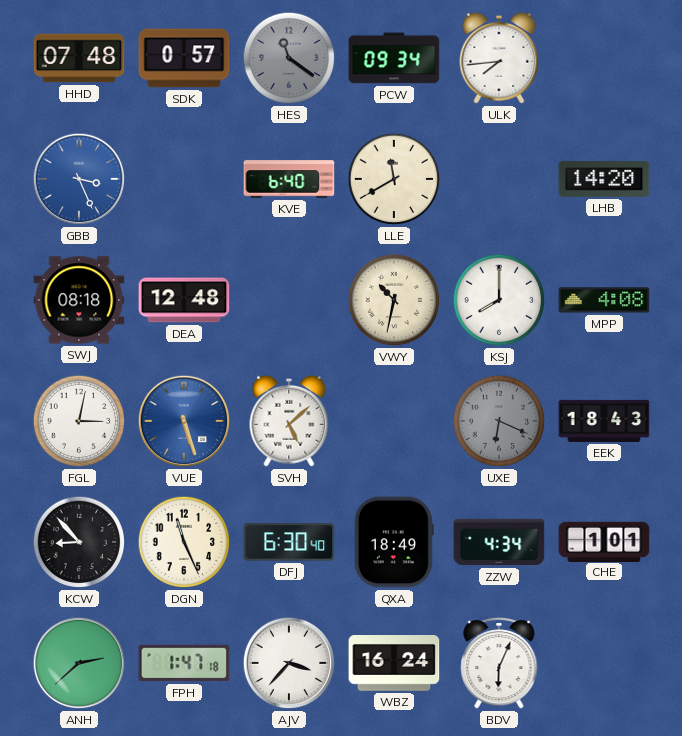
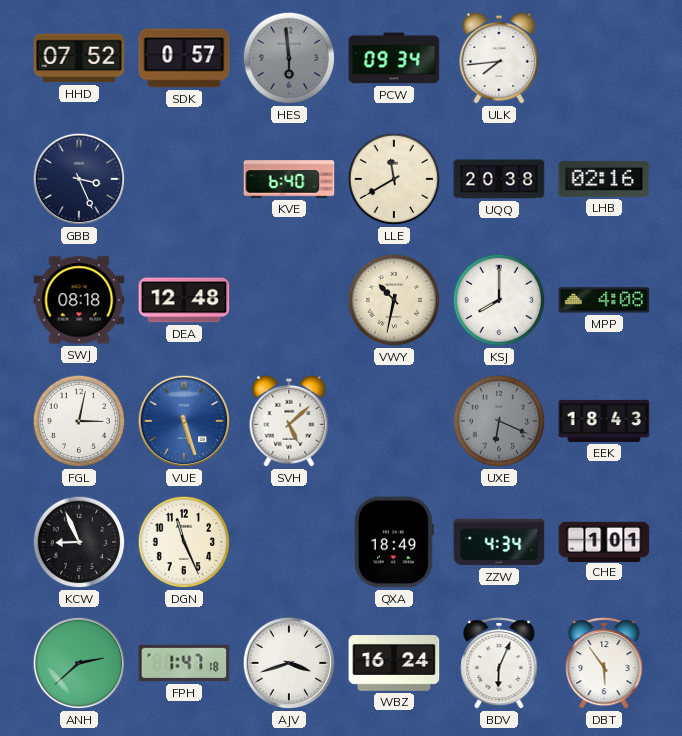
HHD: 07:48 -> 07:52 (79, 58)
HES: 11:21 -> 5:59 (289, 58)
GBB dial: blue -> navy (79, 179)
UQQ: none -> 20:38 (499, 179)
LHB: 14:20 -> 02:16 (604, 179)
KCW: 8:53 -> 8:56 (79, 542)
DFJ: 6:30 -> none (289, 542)
AJV: 3:37 -> 3:42 (289, 663)
DBT: none -> 5:54 (604, 663)
